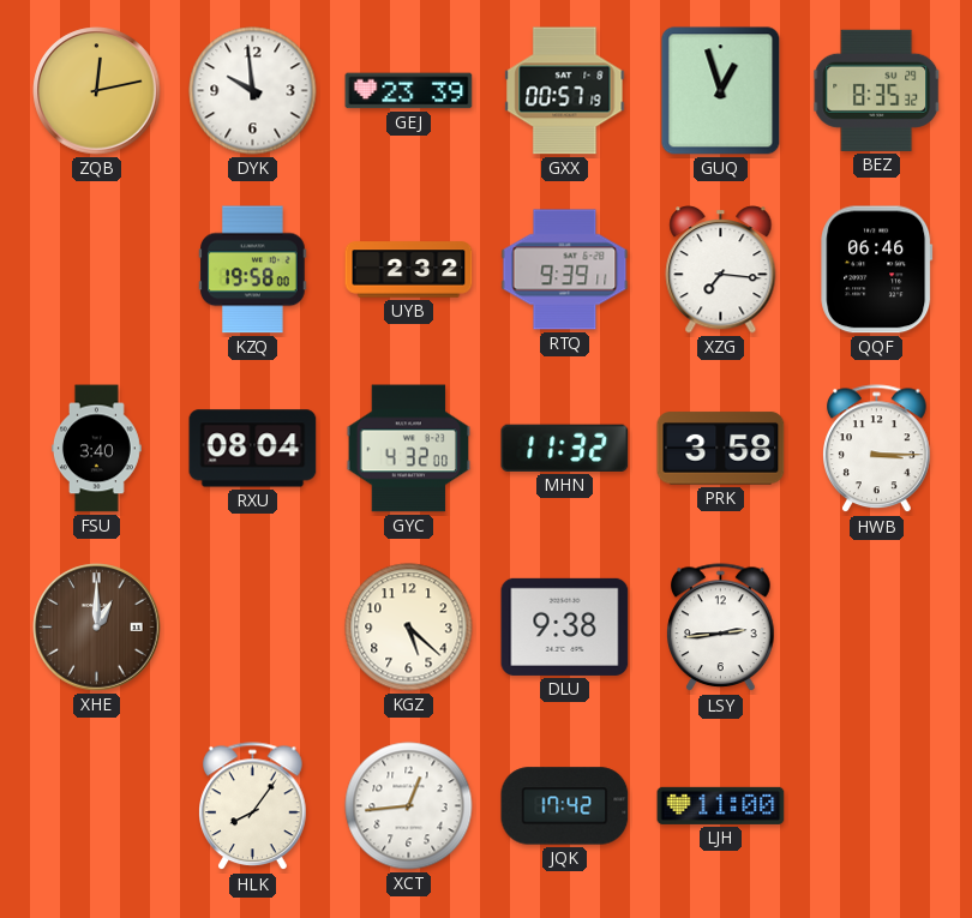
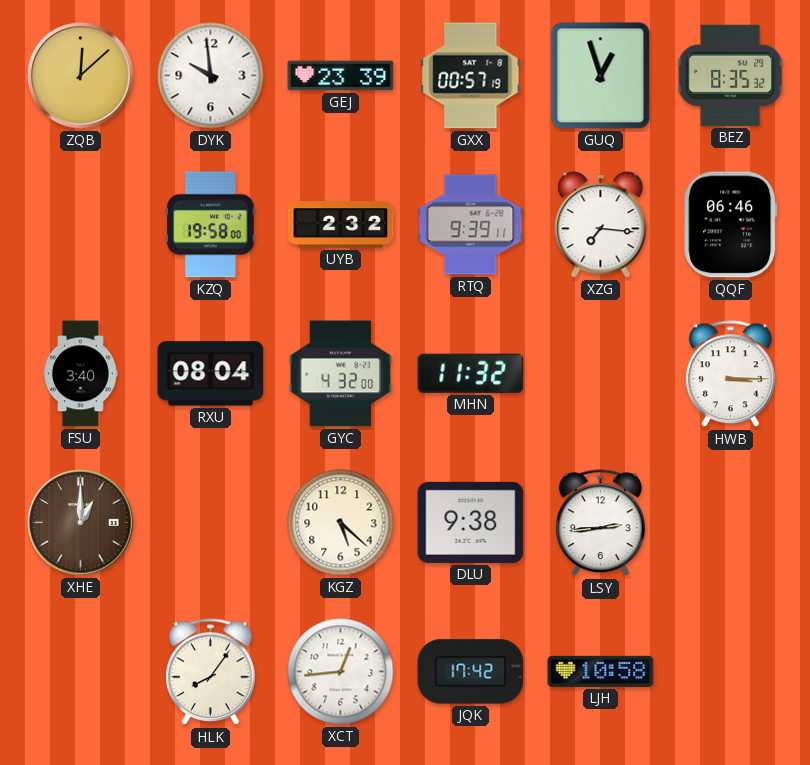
ZQB: 12:13 -> 12:08 (81, 76)
PRK: 3:58 -> none (721, 449)
LJH: 11:00 -> 10:58 (601, 671)
